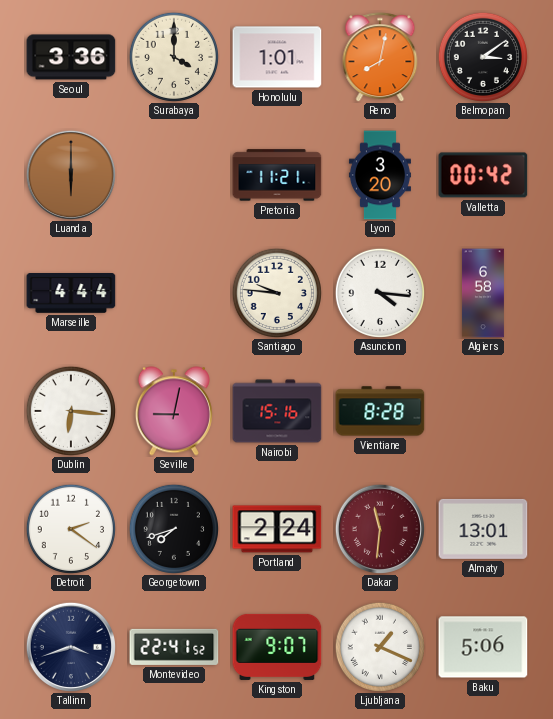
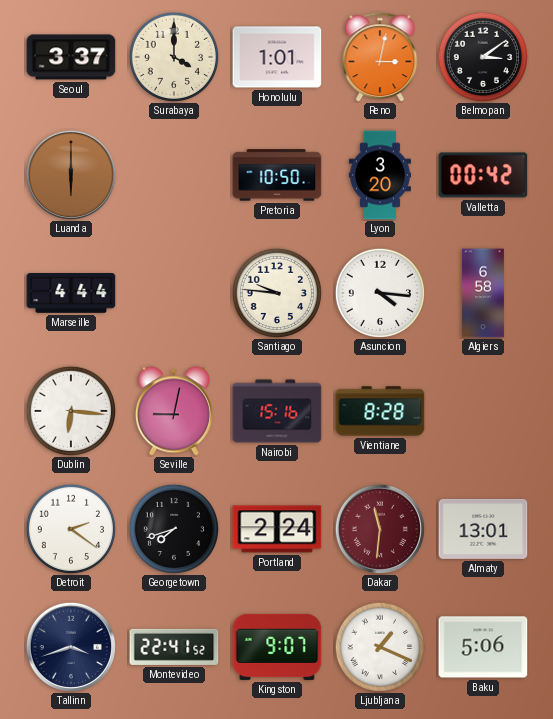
Seoul: 3:36 -> 3:37 (71, 57)
Reno: 8:02 -> 3:02 (380, 57)
Pretoria: 11:21 -> 10:50 (277, 175)
